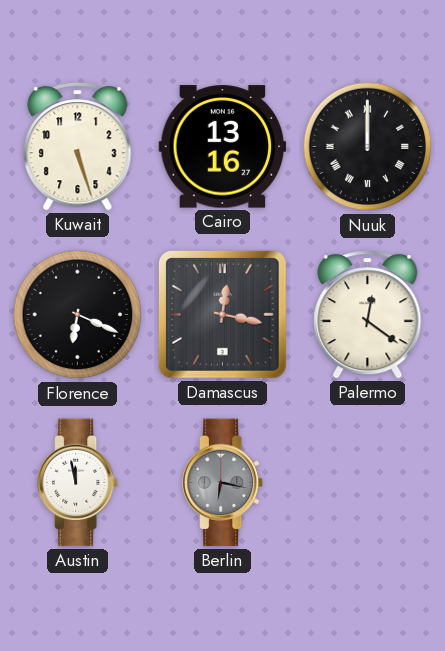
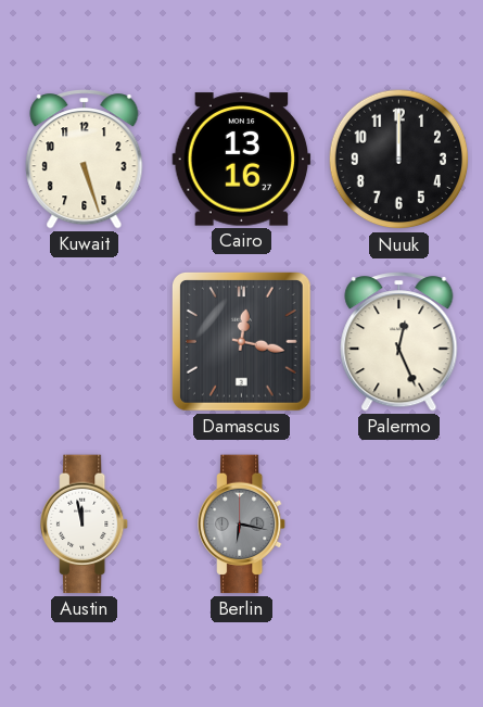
Nuuk numerals: Roman -> Arabic (399, 160)
Florence: 6:19 -> none (78, 315)
Palermo: 12:21 -> 12:26 (399, 342)
